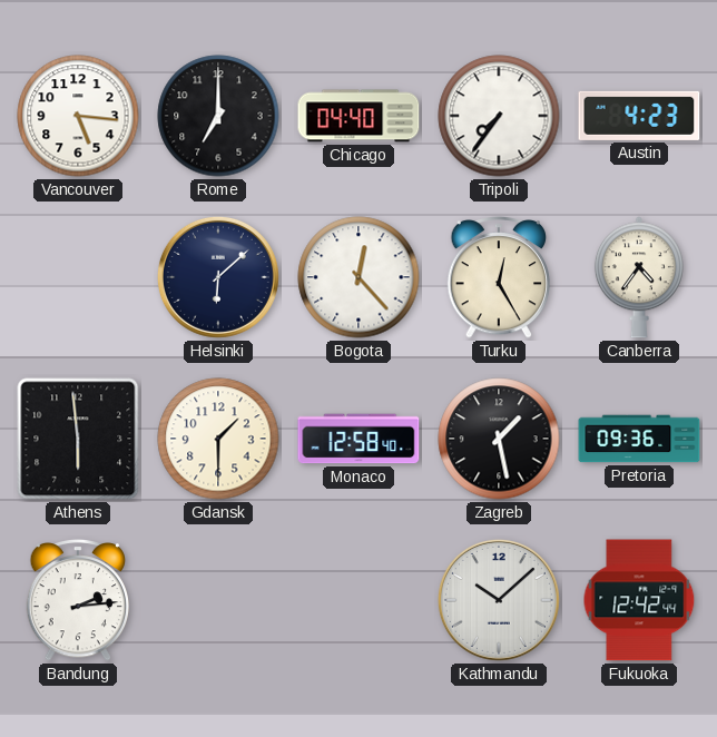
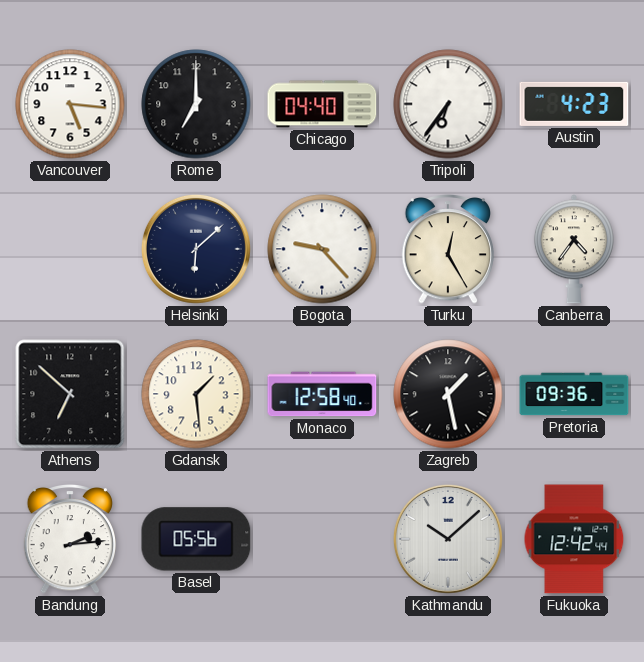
Tripoli: 7:36 -> 6:36 (448, 104)
Bogota: 12:23 -> 9:23 (322, 249)
Athens: 5:59 -> 6:52 (70, 394)
Gdansk: 1:30 -> 1:29 (196, 394)
Basel: none -> 05:56 (196, 539)
